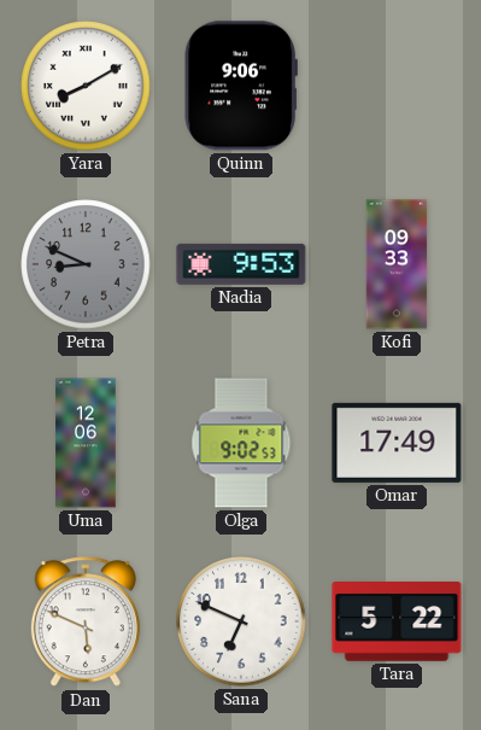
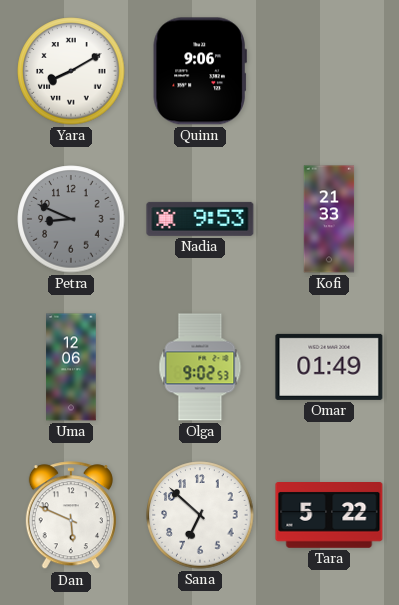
Kofi: 09:33 -> 21:33 (329, 219)
Omar: 17:49 -> 01:49 (329, 367)
Sana: 6:49 -> 6:52 (200, 515)
